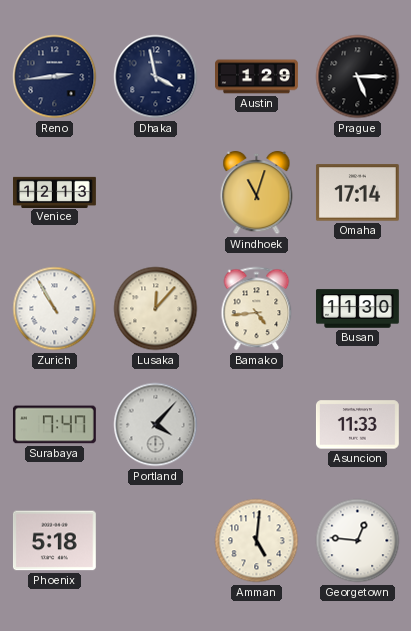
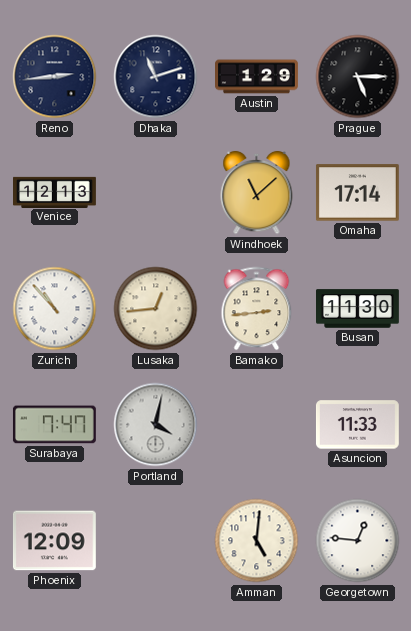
Dhaka: 3:58 -> 11:12 (156, 77)
Windhoek: 11:03 -> 11:08 (257, 193)
Zurich: 10:55 -> 10:53 (55, 309)
Lusaka: 12:07 -> 12:44 (156, 309)
Bamako: 4:44 -> 2:44 (257, 309)
Portland: 4:07 -> 4:02 (156, 425)
Phoenix: 5:18 -> 12:09 (54, 541)
